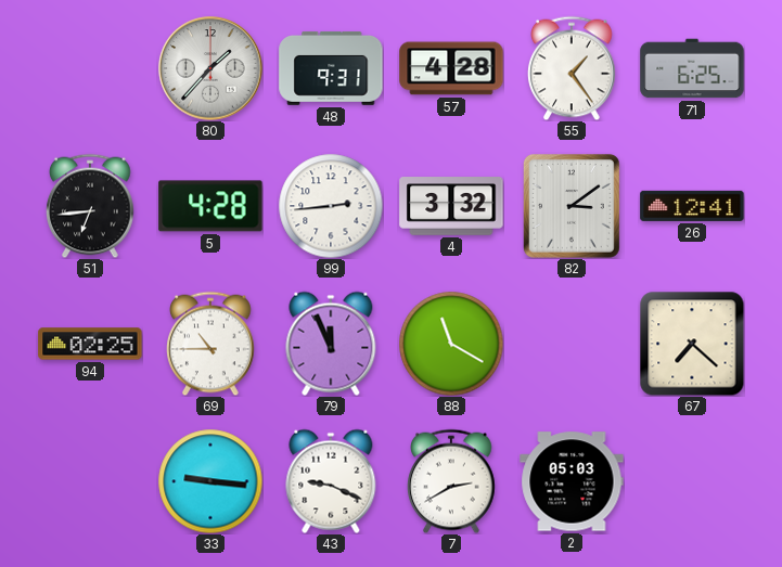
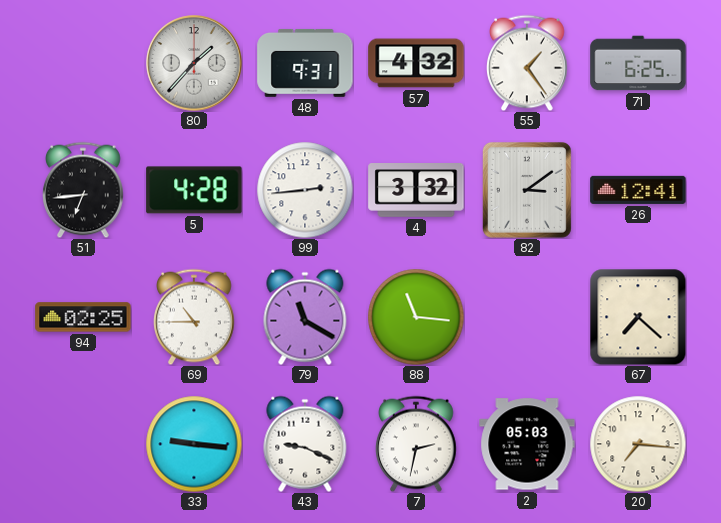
57: 4:28 -> 4:32 (416, 63)
79: 11:56 -> 11:20 (305, 317)
88: 11:20 -> 11:16 (416, 317)
7: 2:40 -> 2:32 (417, 444)
20: none -> 7:16 (638, 444)
